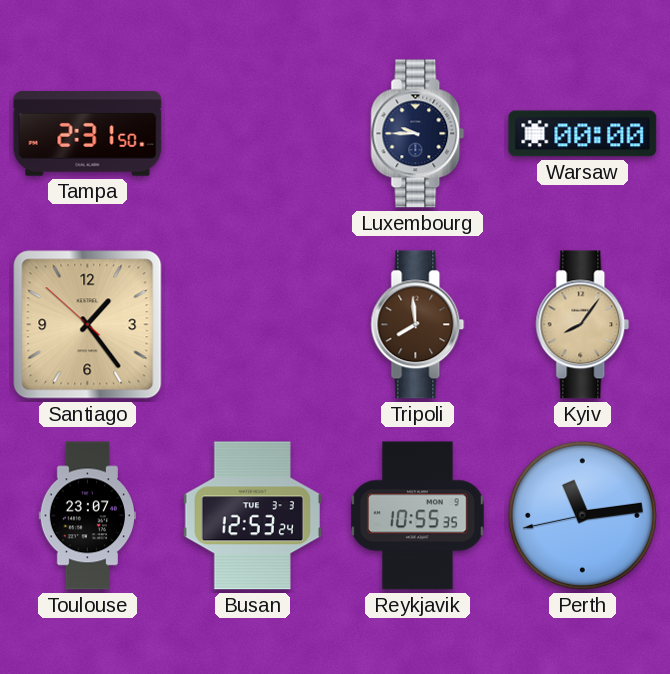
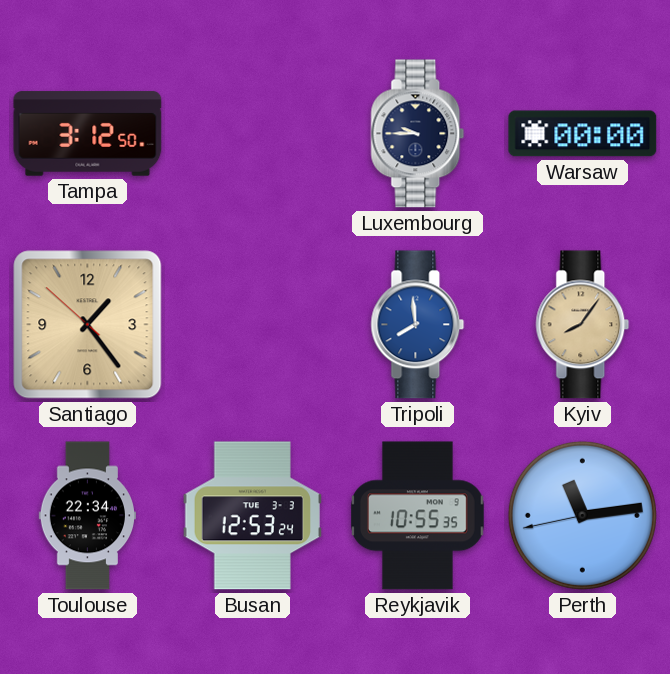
Tampa: 2:31 -> 3:12 (88, 134)
Tripoli dial: brown -> blue (418, 325)
Toulouse: 23:07 -> 22:34 (87, 516)
